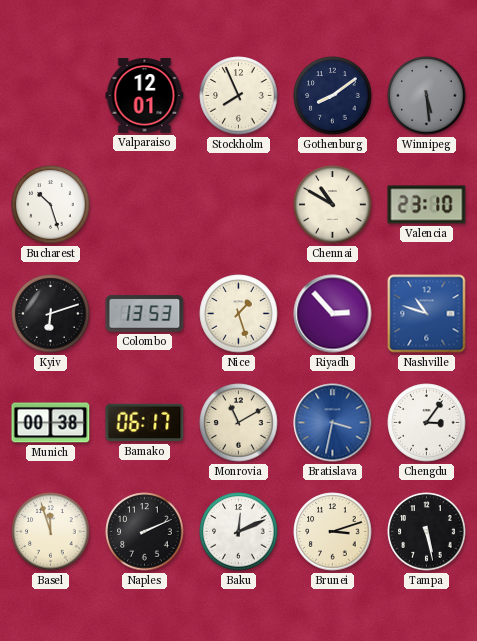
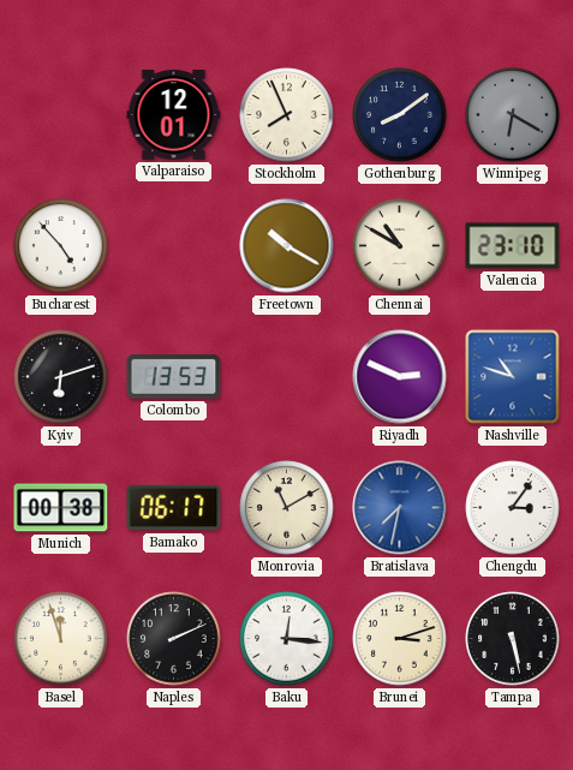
Winnipeg: 5:29 -> 6:20 (513, 115)
Bucharest: 10:27 -> 4:53 (61, 246)
Freetown: none -> 10:20 (287, 246)
Nice: 1:27 -> none (239, 314)
Riyadh: 2:53 -> 2:49 (400, 377)
Bratislava: 3:32 -> 7:32 (400, 508)
Baku: 12:11 -> 12:16 (287, 639)
